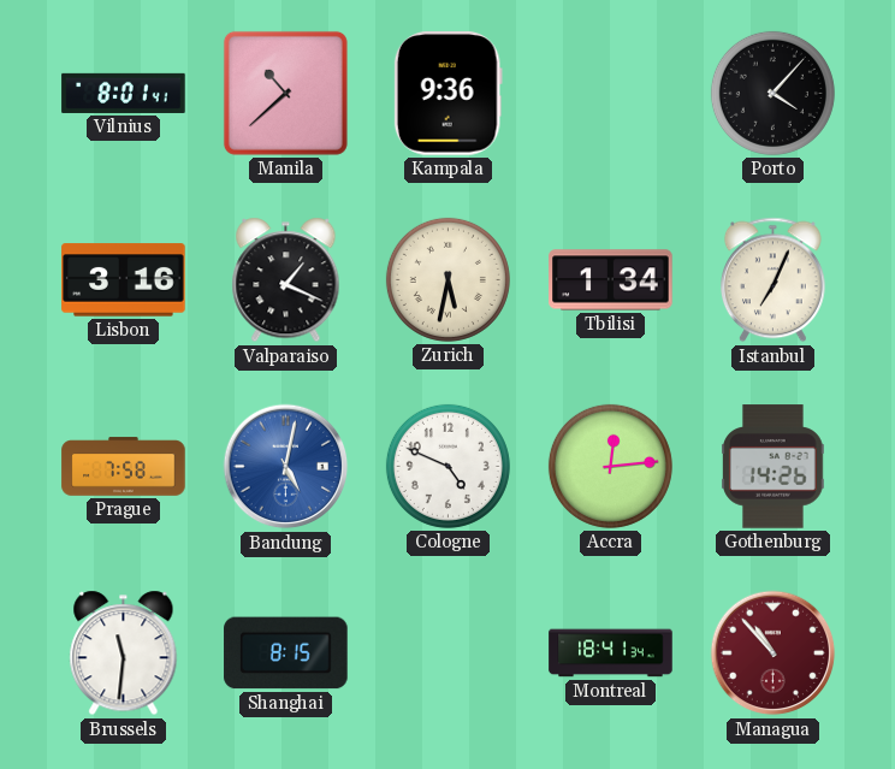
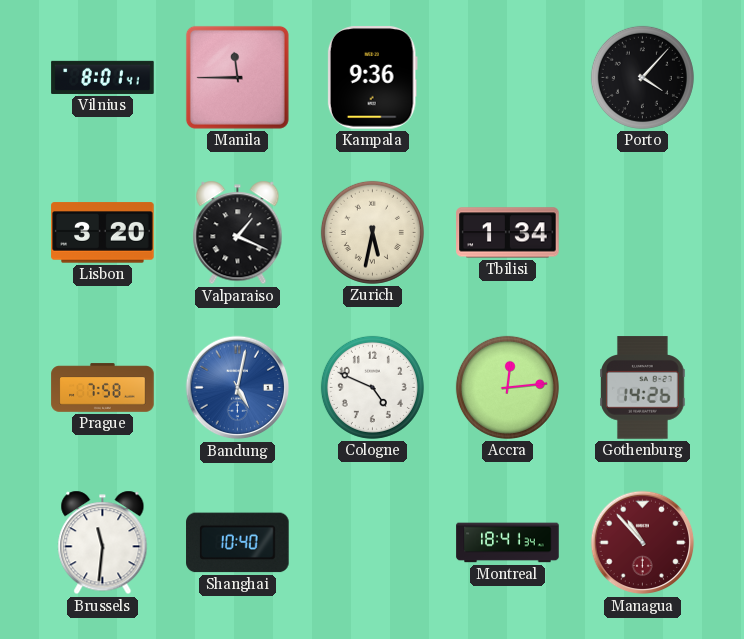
Manila: 10:38 -> 11:45 (237, 77)
Lisbon: 3:16 -> 3:20 (103, 233)
Istanbul: 7:04 -> none (772, 280)
Shanghai: 8:15 -> 10:40 (238, 543)
